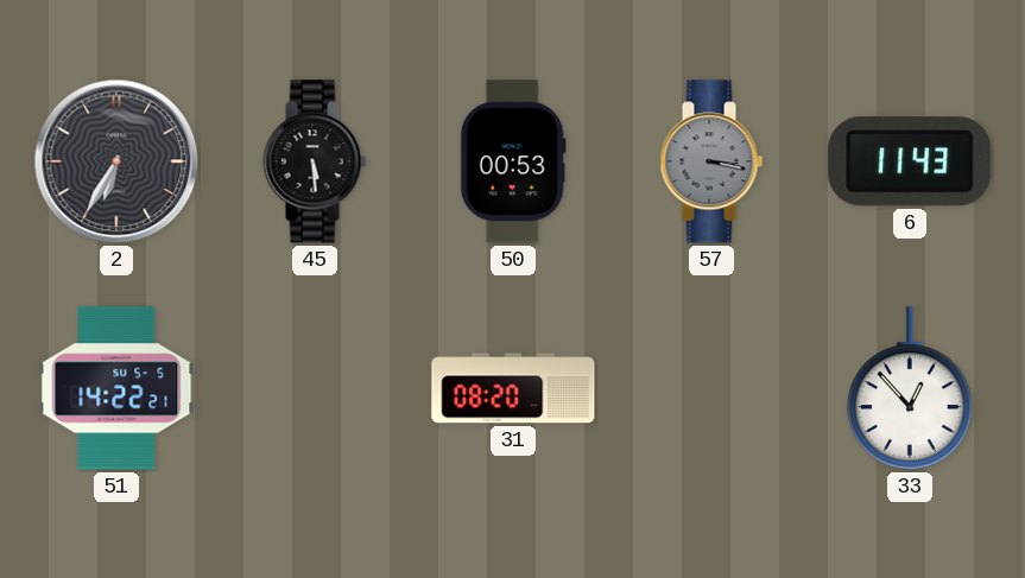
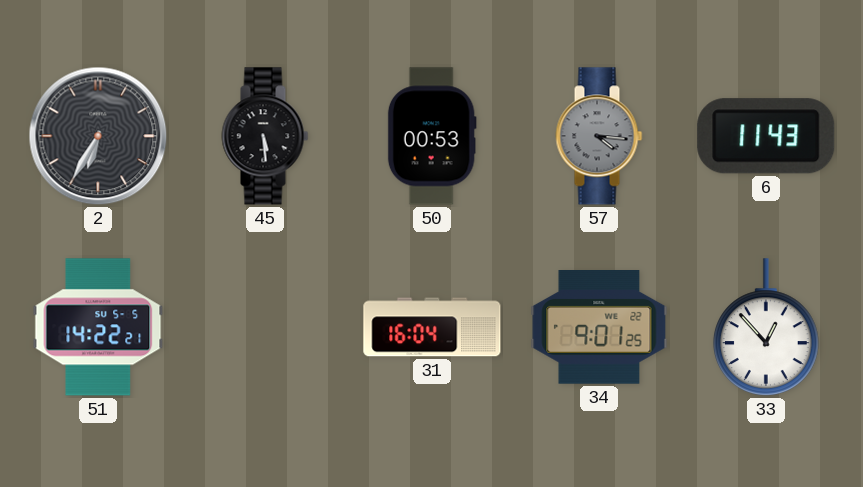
57: 3:17 -> 4:16 (599, 136)
31: 08:20 -> 16:04 (432, 327)
34: none -> 9:01 (599, 328)
